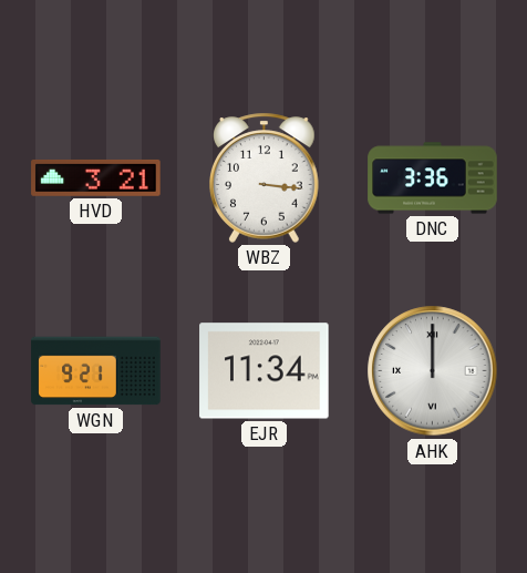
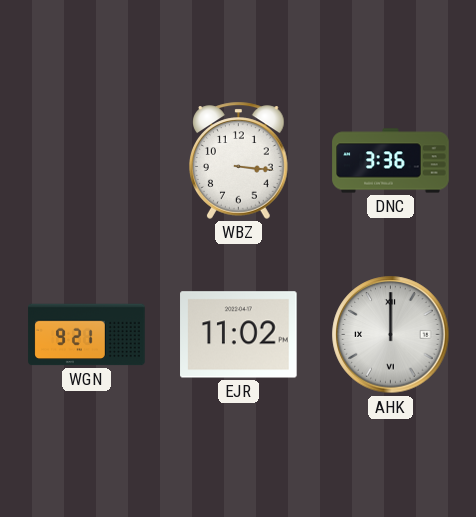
HVD: 3:21 -> none (96, 177)
EJR: 11:34 -> 11:02 (239, 335)
